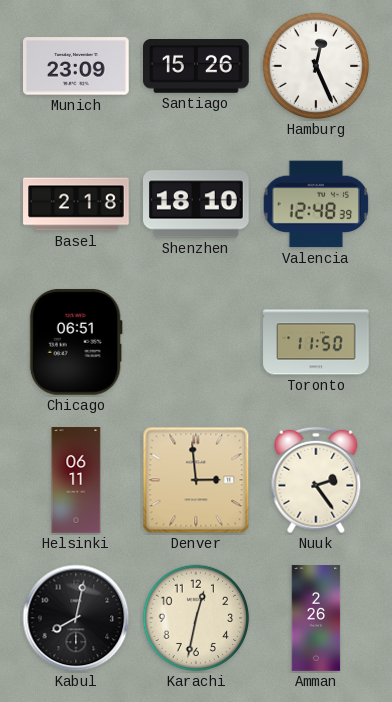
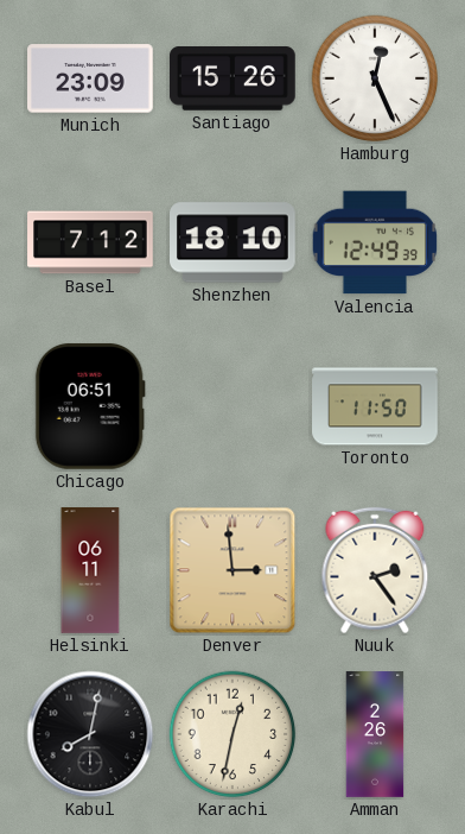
Basel: 2:18 -> 7:12 (90, 242)
Valencia: 12:48 -> 12:49 (375, 242)
